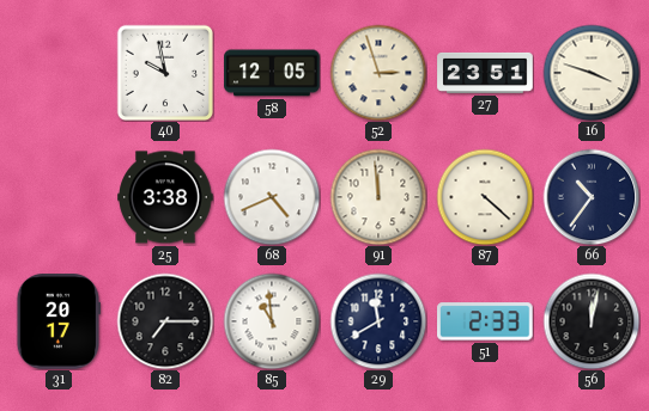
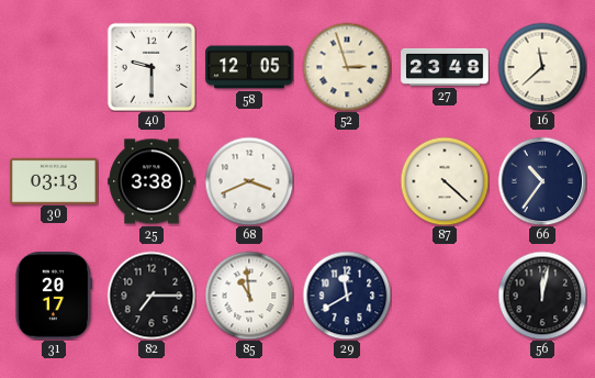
40: 9:58 -> 9:30 (150, 66)
27: 23:51 -> 23:48 (445, 67)
16: 3:48 -> 11:38 (542, 67)
30: none -> 03:13 (54, 180)
68: 4:41 -> 3:41 (249, 181)
91: 11:59 -> none (378, 197)
51: 2:33 -> none (486, 321)
